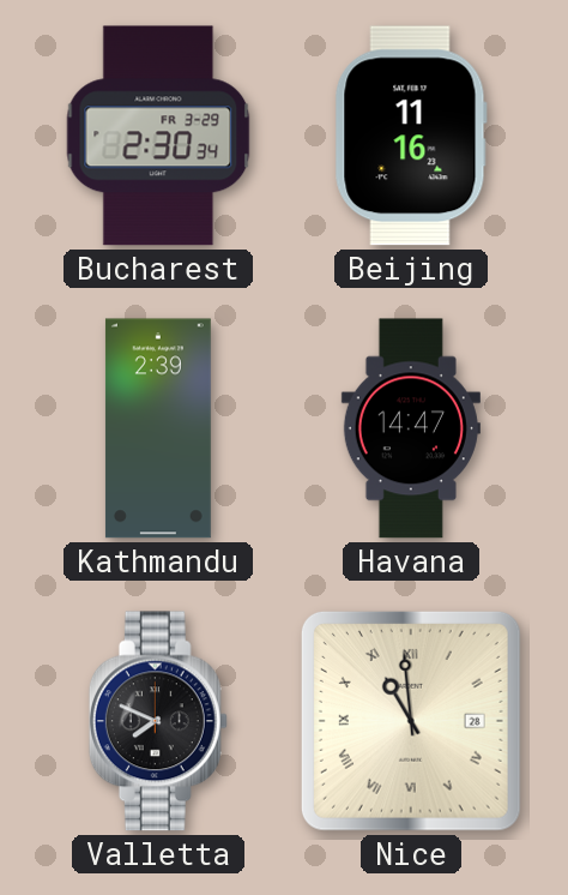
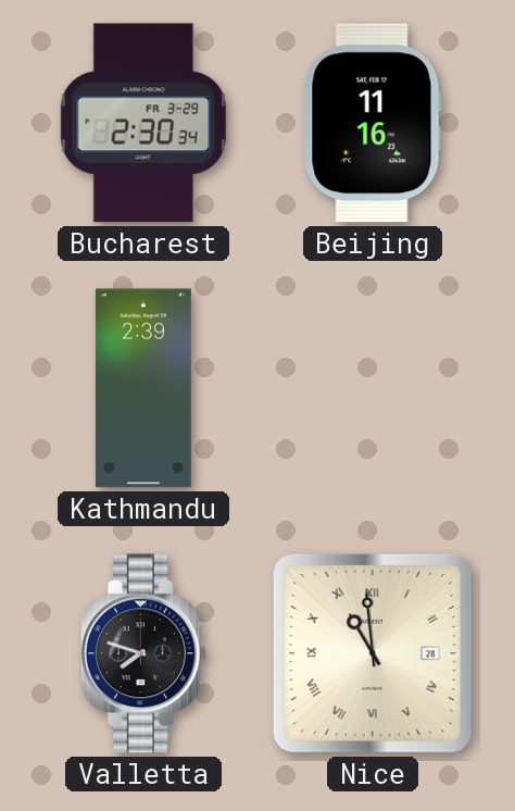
Havana: 14:47 -> none (411, 428)
Valletta: 7:49 -> 7:48 (143, 653)
